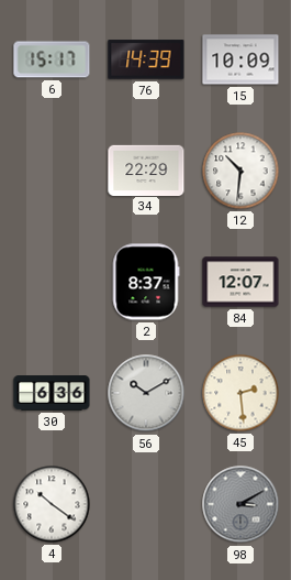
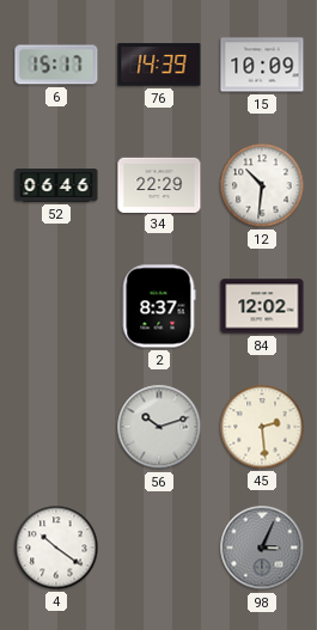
52: none -> 06:46 (56, 185)
84: 12:07 -> 12:02 (262, 306)
30: 6:36 -> none (52, 393)
56: 10:10 -> 10:12 (159, 427)
98: 3:10 -> 3:04 (262, 548)
